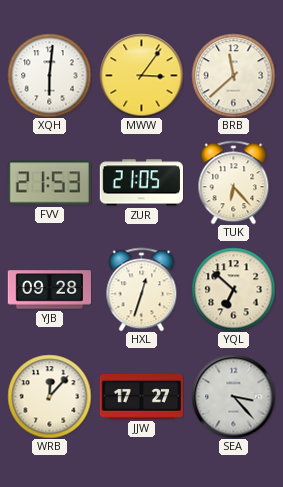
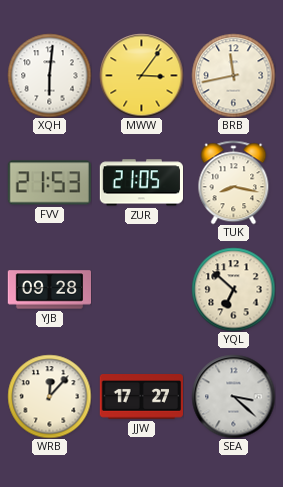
BRB: 11:38 -> 11:43 (233, 75)
TUK: 6:23 -> 8:17 (234, 182)
HXL: 12:33 -> none (142, 289)
SEA: 3:23 -> 3:22 (233, 396)
